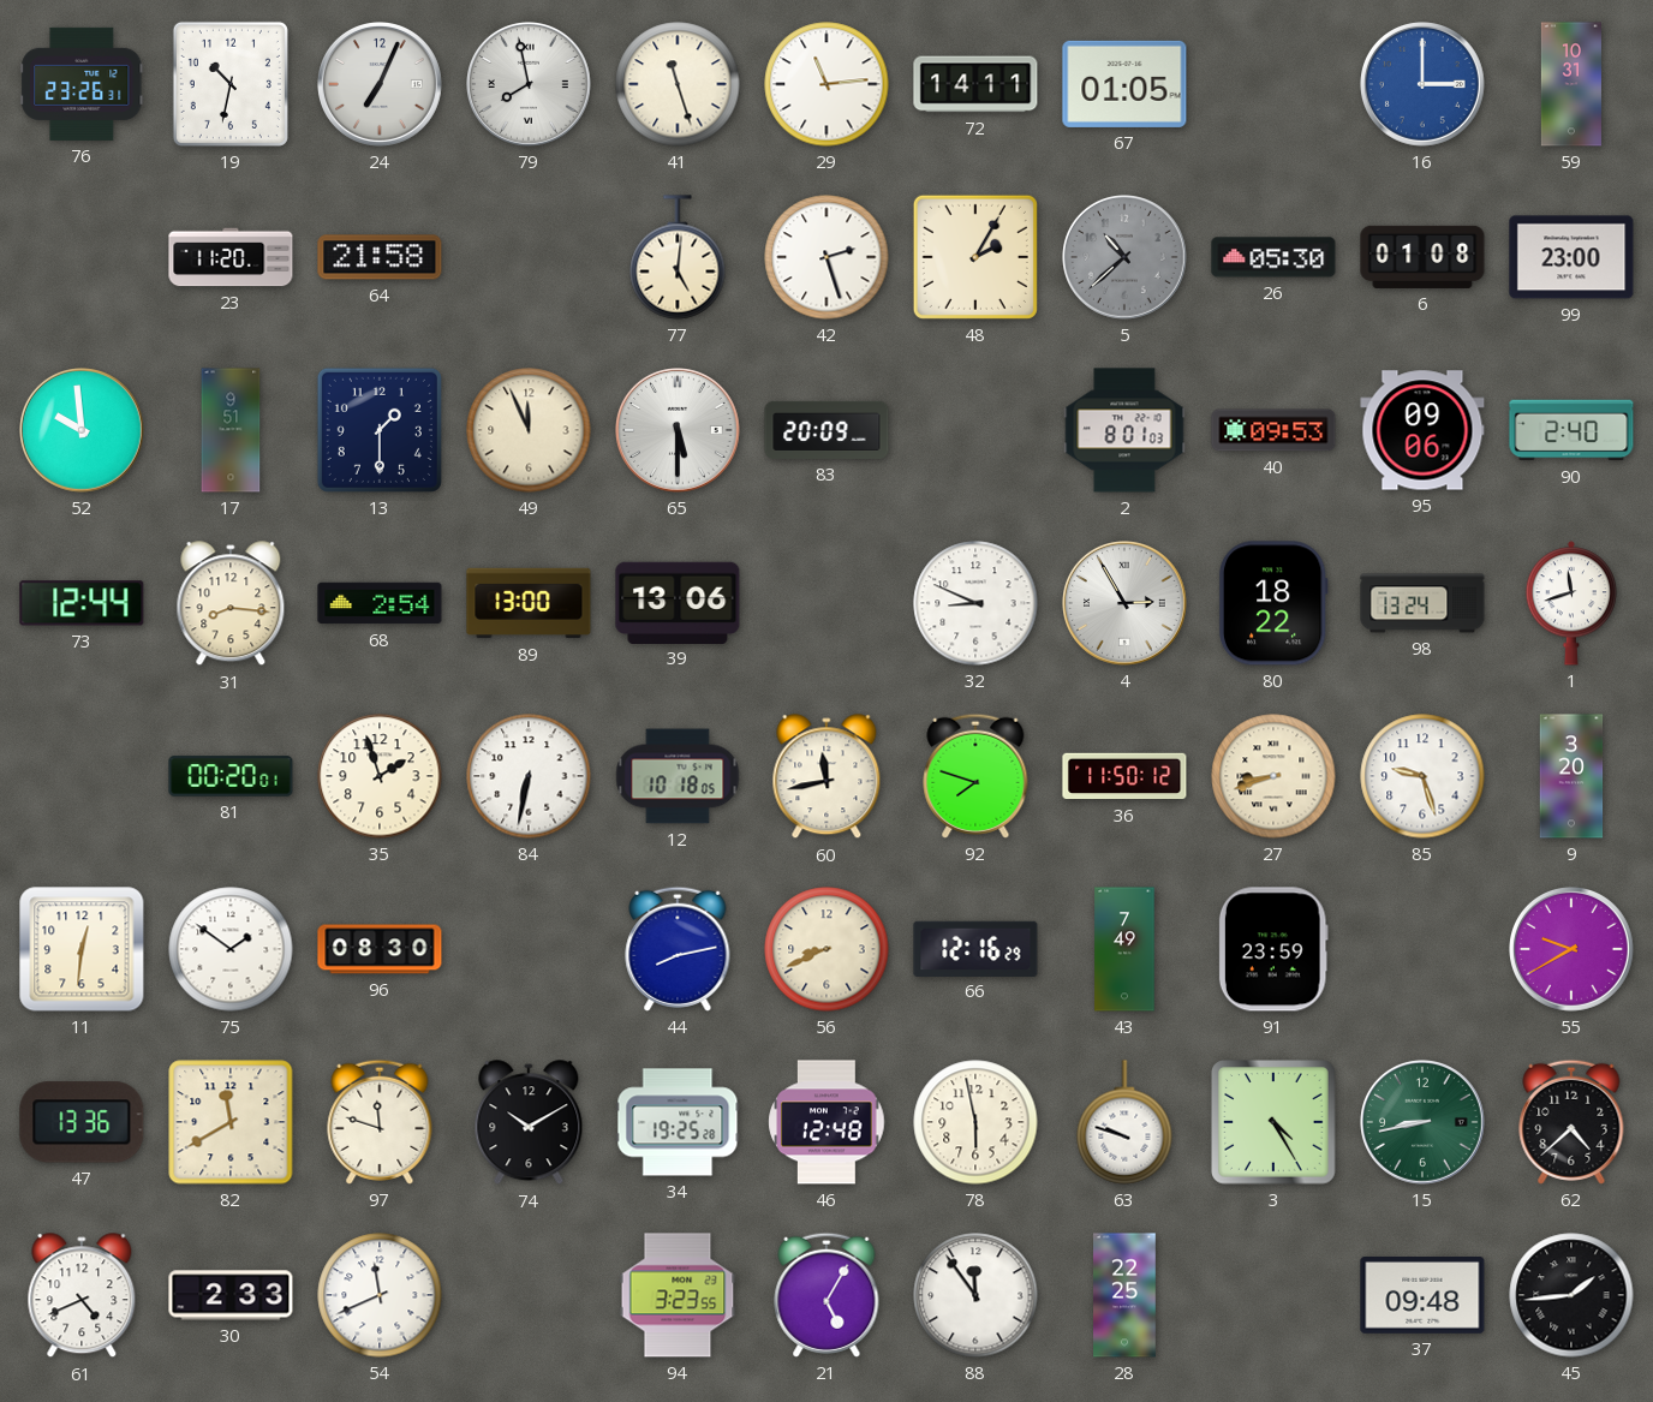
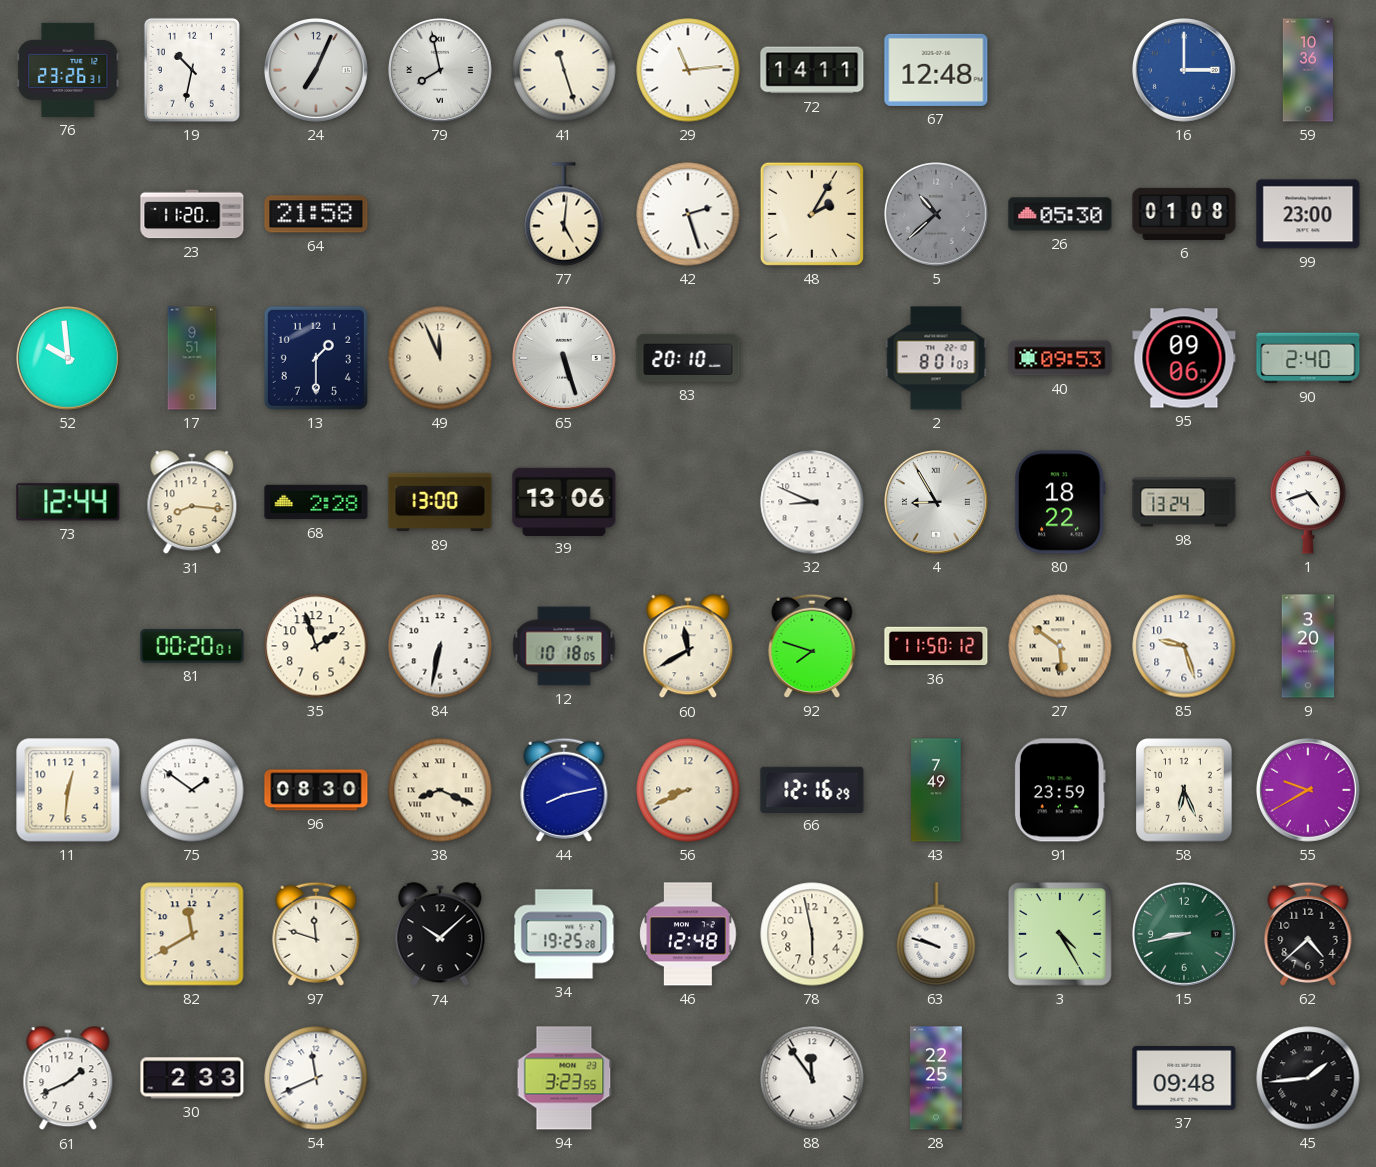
67: 01:05 -> 12:48 (936, 70)
59: 10:31 -> 10:36 (1308, 70)
65: 5:30 -> 5:27 (565, 359)
83: 20:09 -> 20:10 (688, 358)
68: 2:54 -> 2:28 (316, 502)
4: 2:55 -> 8:55 (937, 503)
1: 11:42 -> 4:42 (1307, 502)
60: 11:43 -> 11:40 (688, 647)
27: 8:42 -> 5:51 (1060, 646)
38: none -> 8:19 (440, 790)
58: none -> 6:26 (1184, 790)
47: 13:36 -> none (82, 1122)
74: 10:10 -> 10:08 (440, 935)
61: 4:41 -> 1:41 (68, 1079)
21: 5:05 -> none (826, 1295)
